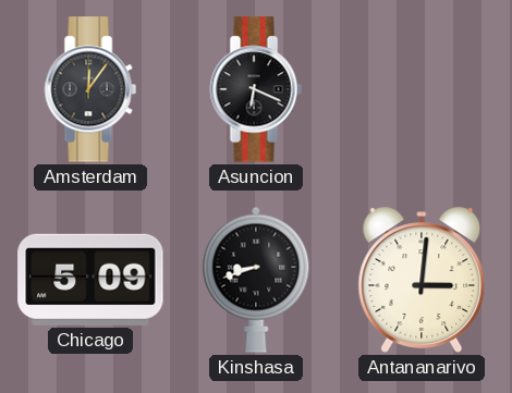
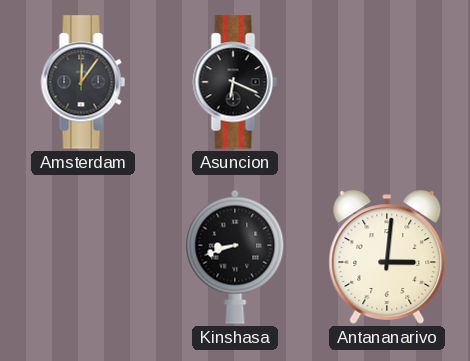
Chicago: 5:09 -> none (90, 280)
